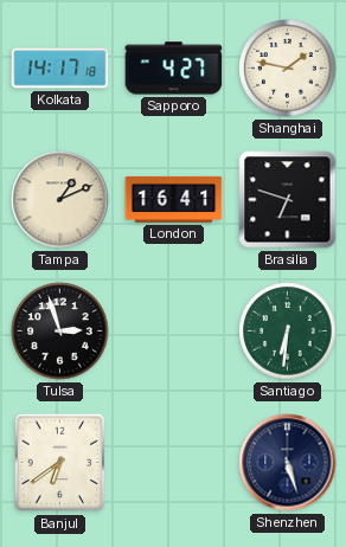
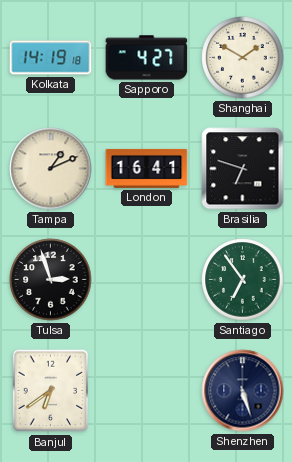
Kolkata: 14:17 -> 14:19 (51, 58)
Shanghai: 1:47 -> 1:50 (243, 58)
Santiago: 6:31 -> 6:54 (243, 280)
